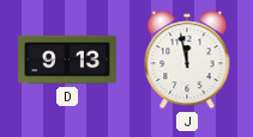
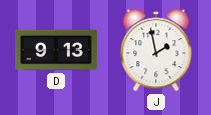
J: 11:58 -> 1:58 (156, 50)
